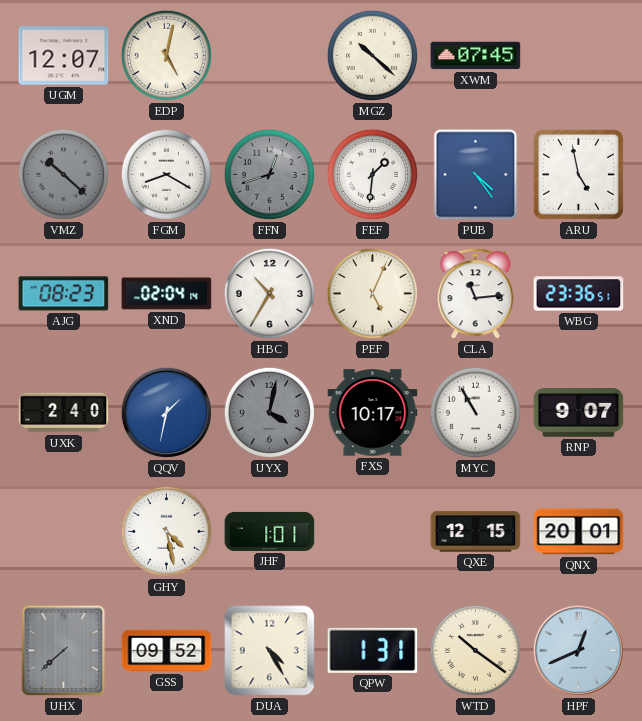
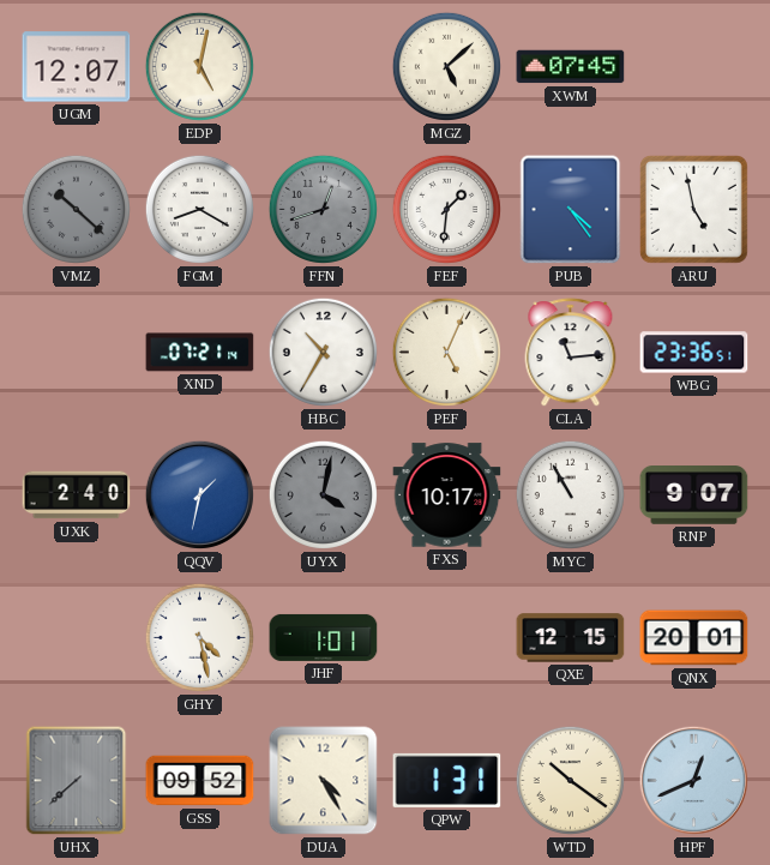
MGZ: 10:22 -> 5:08 (446, 66)
AJG: 08:23 -> none (64, 294)
XND: 02:04 -> 07:21 (200, 353)
